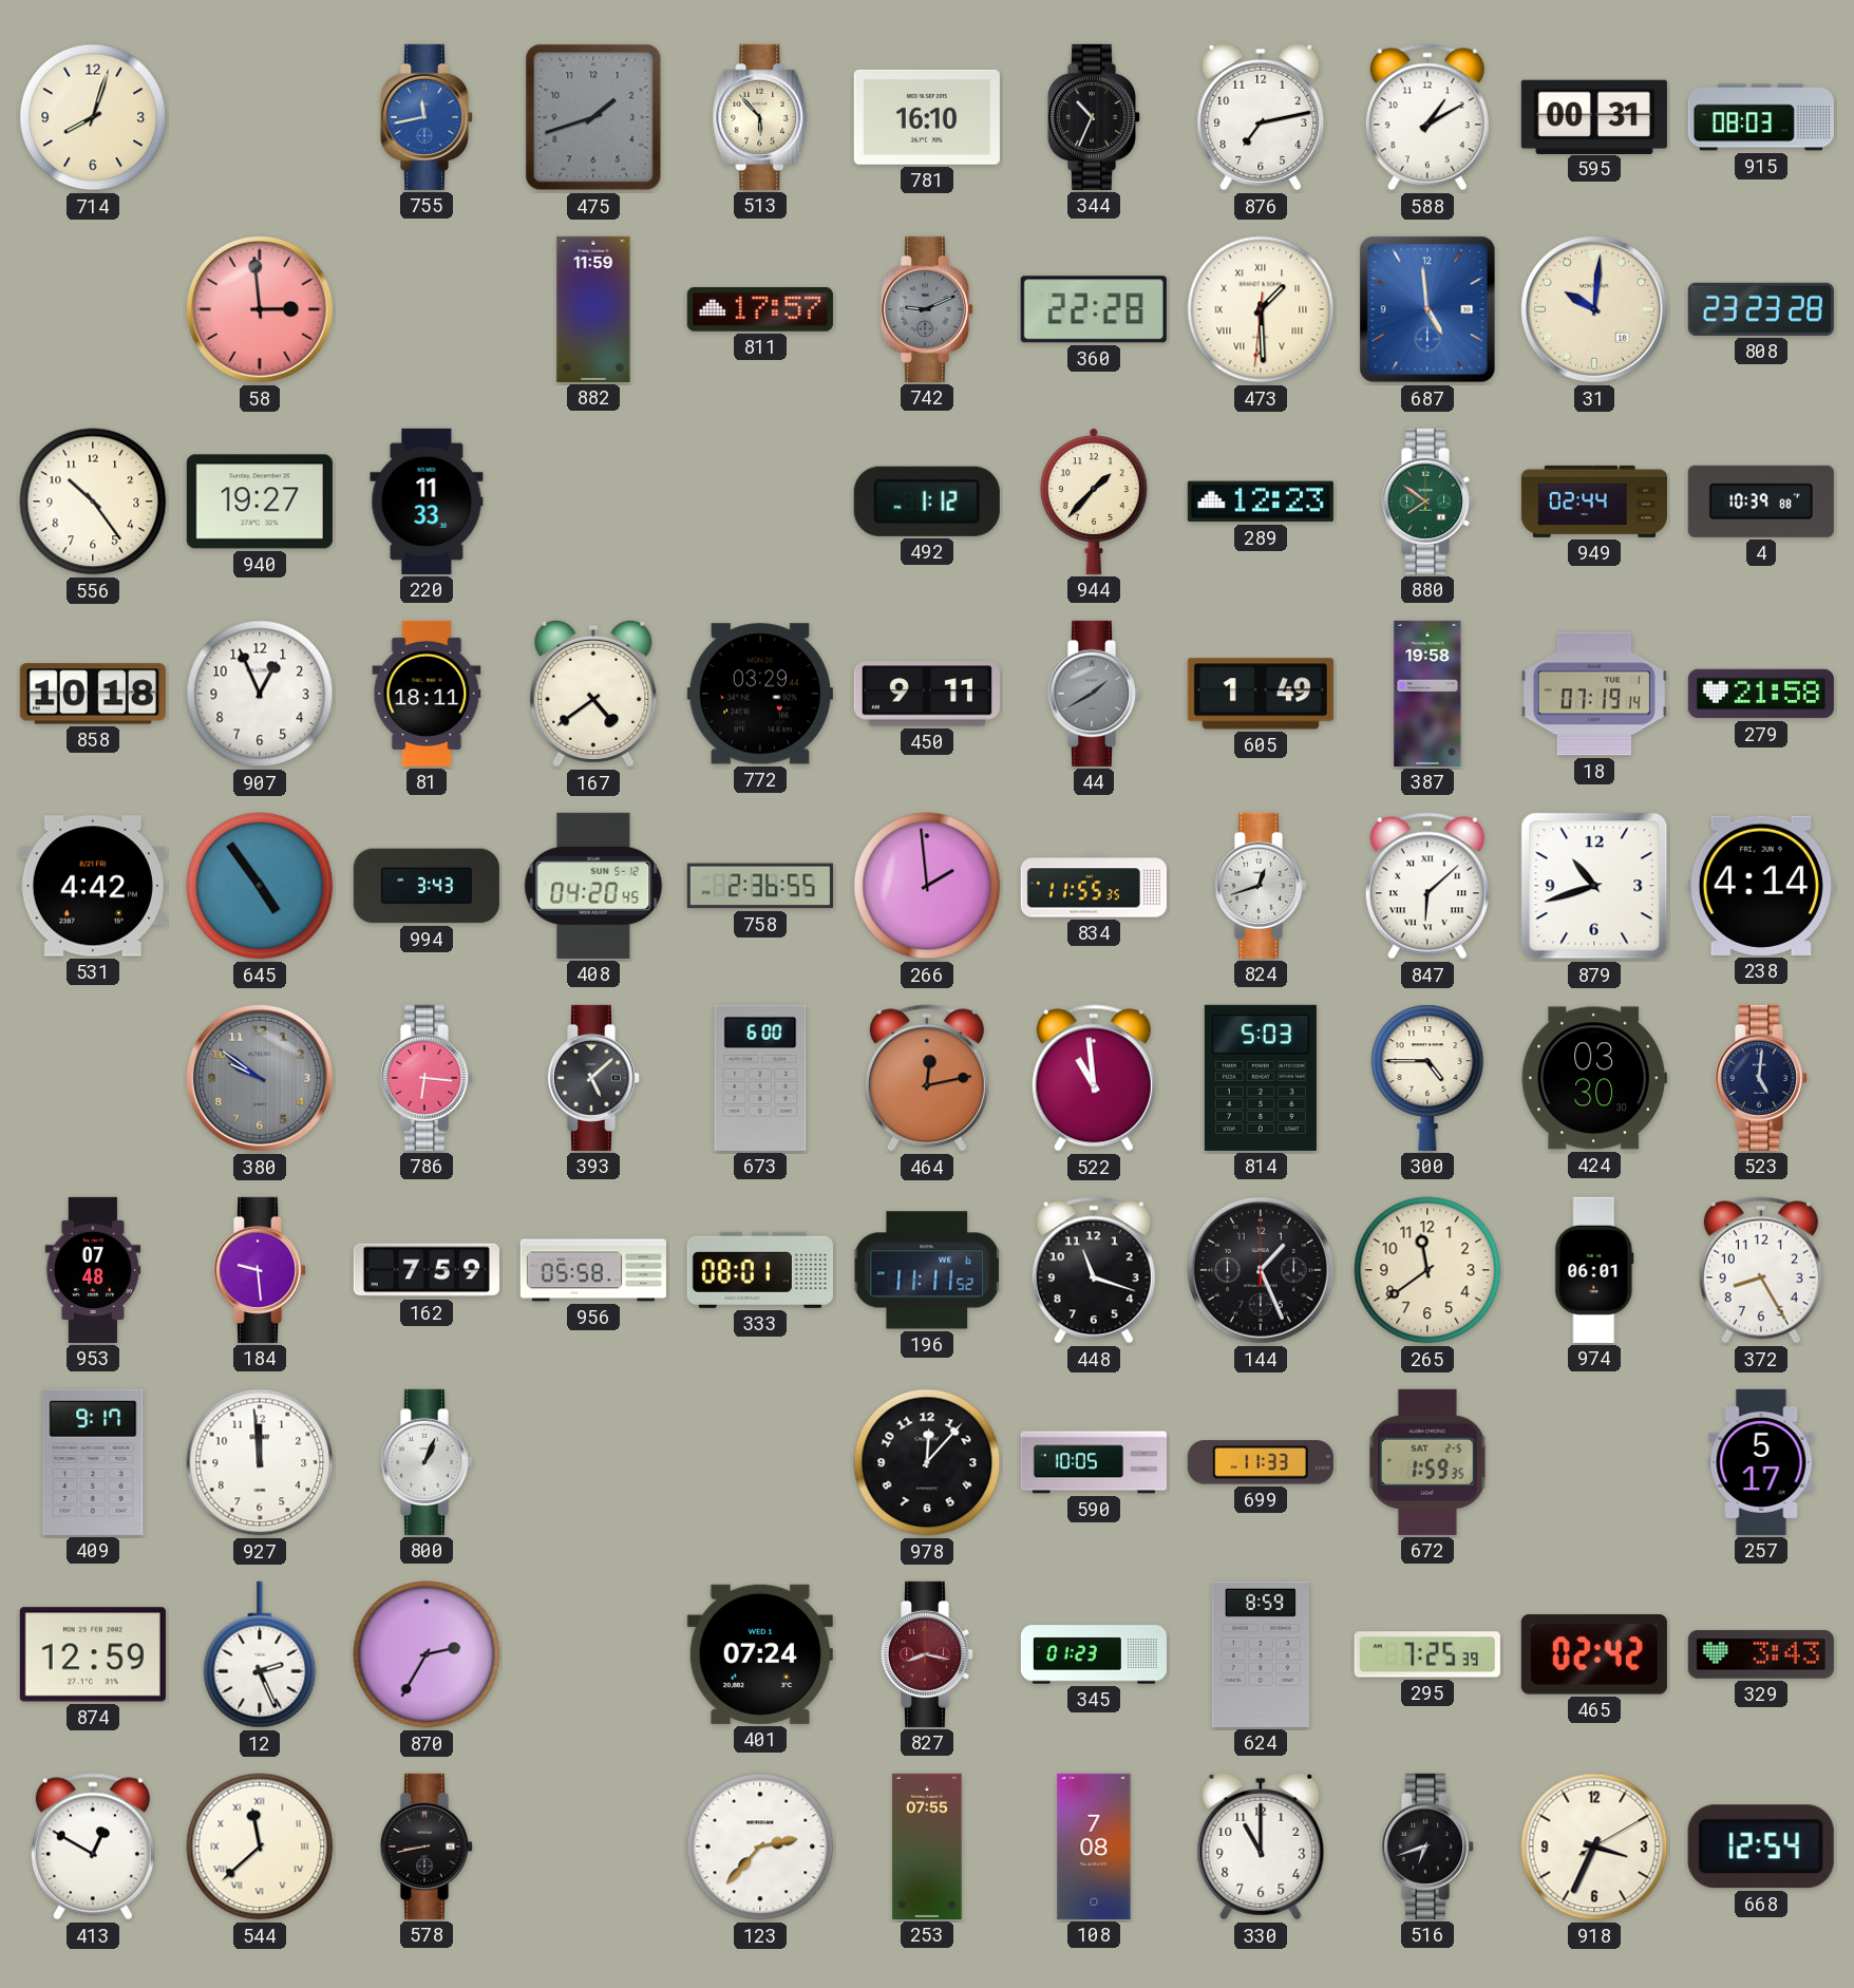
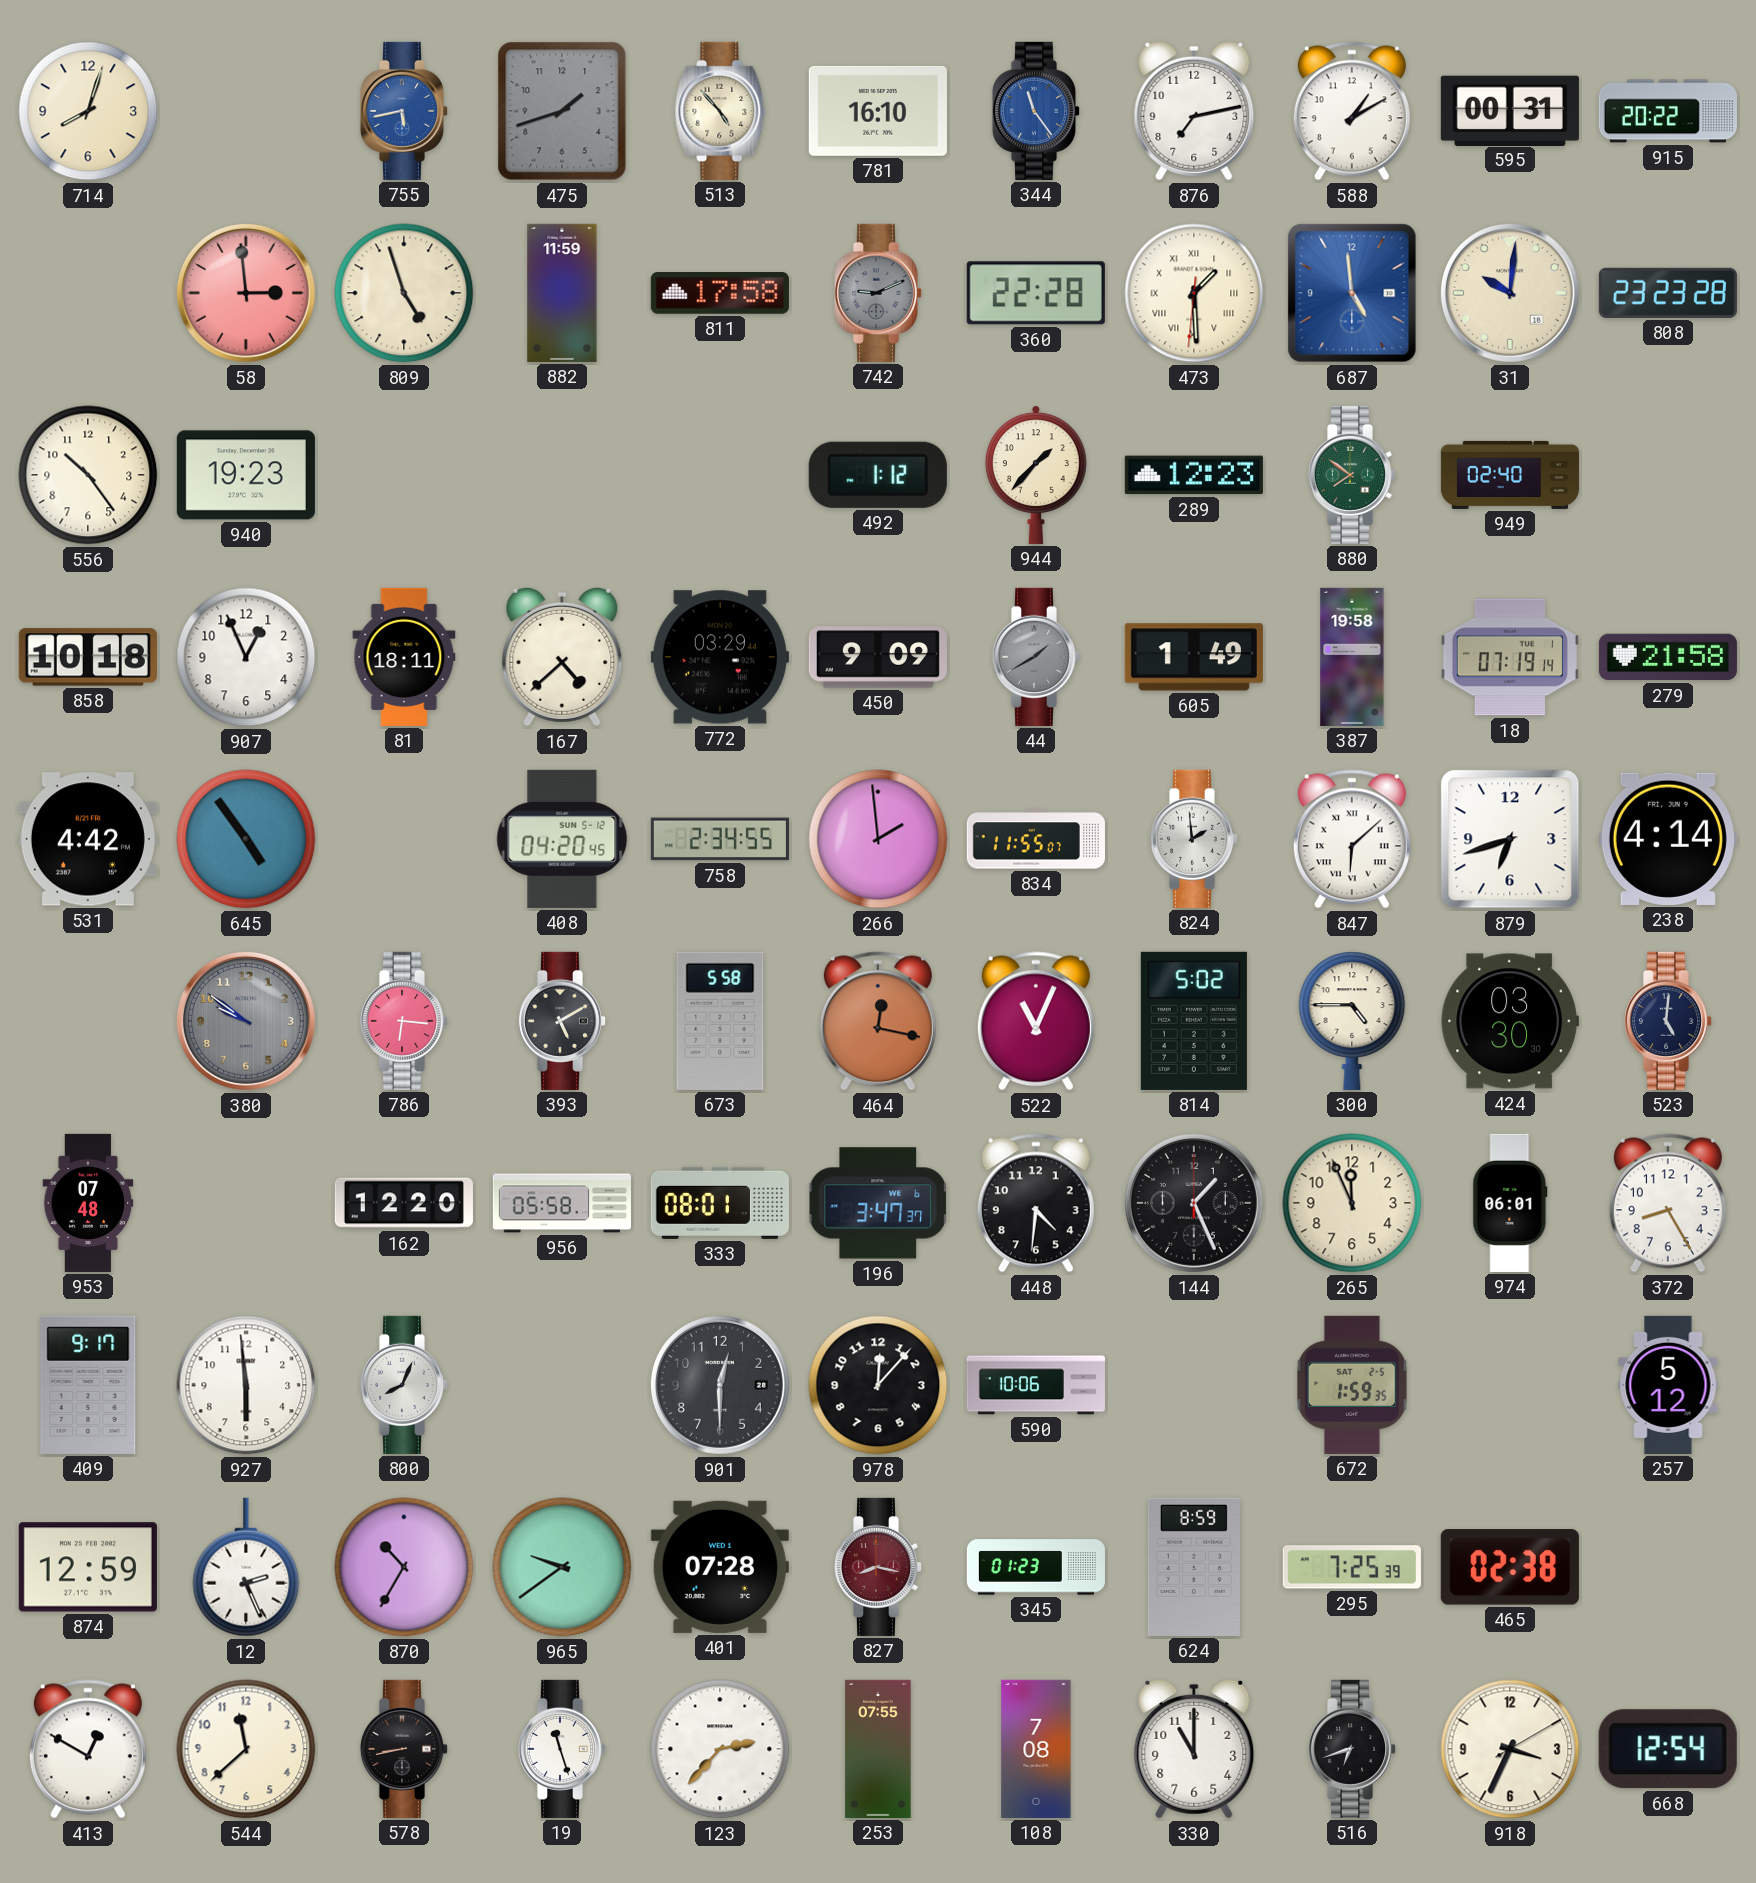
755: 11:43 -> 5:43 (404, 111)
513: 5:53 -> 4:53 (720, 111)
344: 10:34 -> 11:24 (1036, 111)
344 dial: black -> blue (1036, 111)
915: 08:03 -> 20:22 (1668, 111)
809: none -> 4:57 (404, 293)
811: 17:57 -> 17:58 (720, 294)
940: 19:27 -> 19:23 (246, 475)
220: 11:33 -> none (427, 501)
949: 02:44 -> 02:40 (1510, 475)
4: 10:39 -> none (1761, 501)
167: 4:39 -> 4:38 (562, 657)
450: 9:11 -> 9:09 (878, 657)
994: 3:43 -> none (427, 886)
758: 2:36 -> 2:34 (720, 839)
834: 11:55:35 -> 11:55:07 (1036, 839)
824: 12:42 -> 1:59 (1194, 839)
879: 10:42 -> 6:42 (1510, 839)
393: 5:08 -> 5:10 (562, 1021)
673: 6:00 -> 5:58 (720, 1021)
464: 12:13 -> 12:17 (878, 1021)
522: 10:59 -> 11:04 (1036, 1021)
814: 5:03 -> 5:02 (1194, 1021)
184: 9:29 -> none (260, 1270)
162: 7:59 -> 12:20 (404, 1203)
196: 11:11 -> 3:47 (877, 1203)
448: 11:18 -> 4:31 (1036, 1203)
265: 11:39 -> 11:56 (1352, 1203)
927: 11:59 -> 5:59 (246, 1385)
800: 1:04 -> 8:04 (404, 1385)
901: none -> 12:30 (720, 1385)
590: 10:05 -> 10:06 (1036, 1385)
699: 11:33 -> none (1261, 1462)
257: 5:17 -> 5:12 (1668, 1385)
870: 2:35 -> 10:35 (404, 1567)
965: none -> 9:39 (562, 1567)
401: 07:24 -> 07:28 (720, 1567)
465: 02:42 -> 02:38 (1510, 1567)
329: 3:43 -> none (1761, 1654)
544 numerals: Roman -> Arabic (246, 1749)
19: none -> 11:27 (562, 1749)
